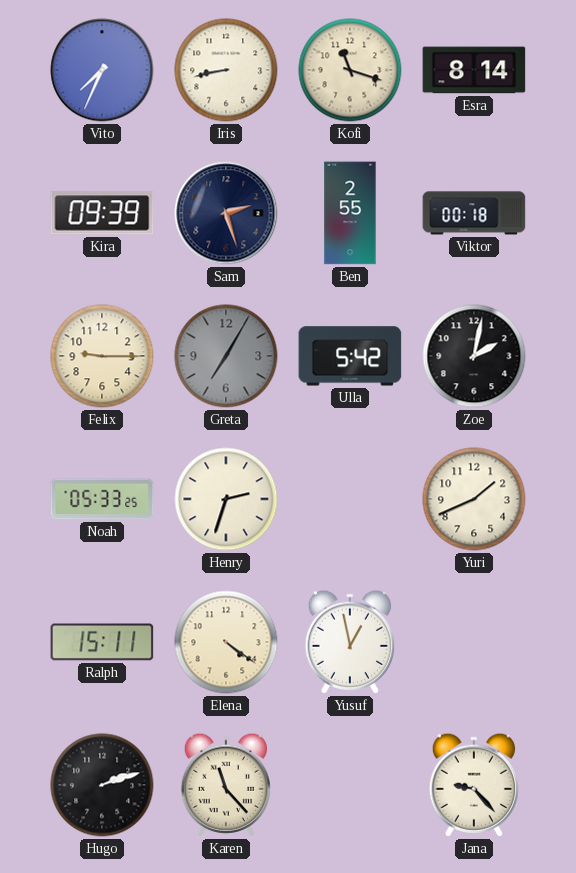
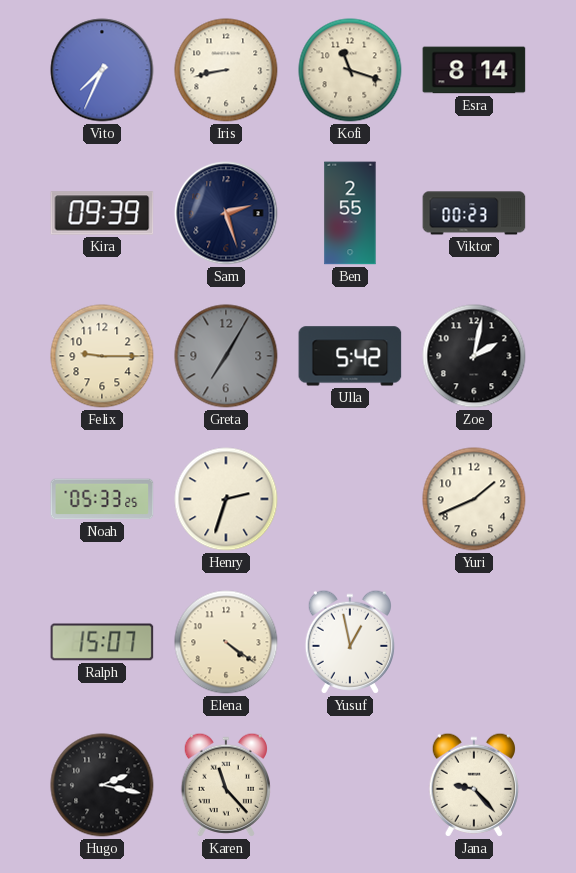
Viktor: 00:18 -> 00:23 (474, 213)
Ralph: 15:11 -> 15:07 (102, 642)
Hugo: 2:12 -> 2:17 (102, 785)
